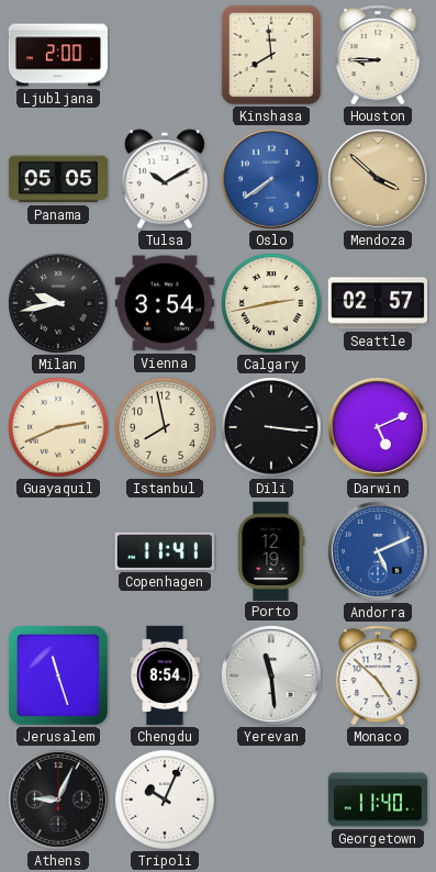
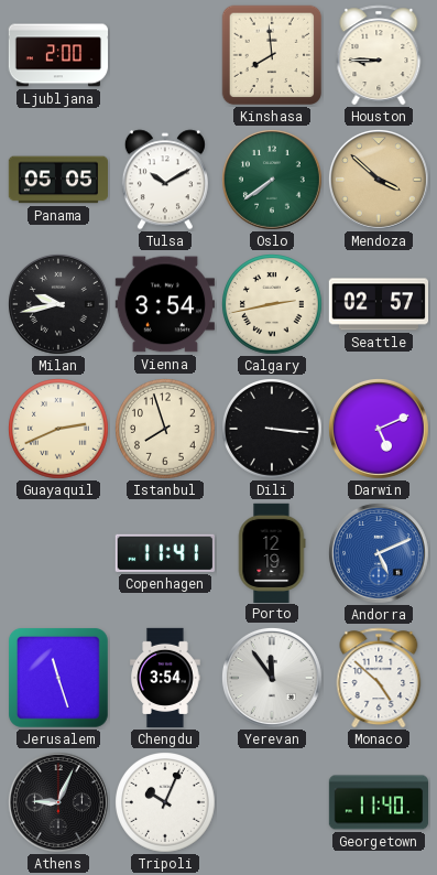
Oslo dial: blue -> green (273, 181)
Istanbul: 7:58 -> 7:57 (166, 430)
Chengdu: 8:54 -> 3:54 (165, 678)
Yerevan: 11:29 -> 11:54 (273, 679)
